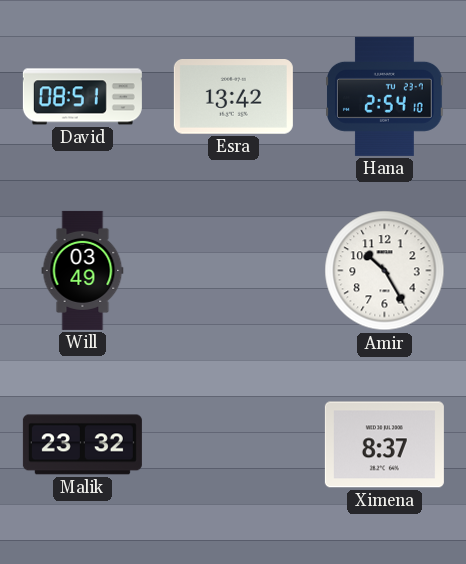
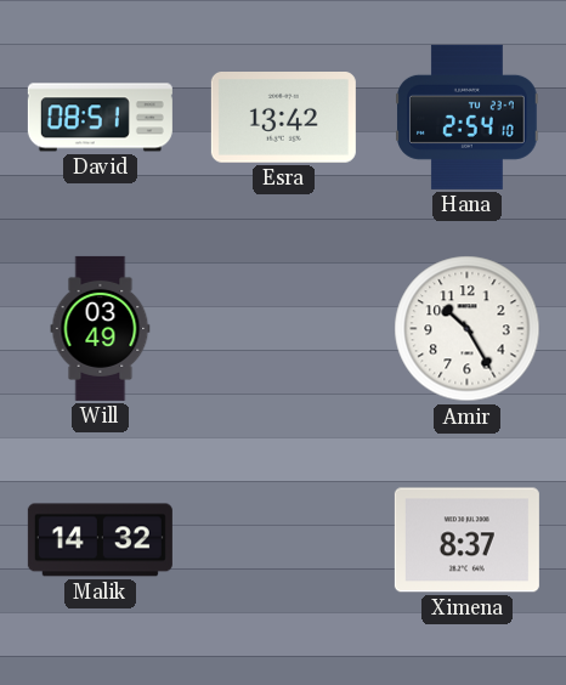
Malik: 23:32 -> 14:32 (100, 540)
